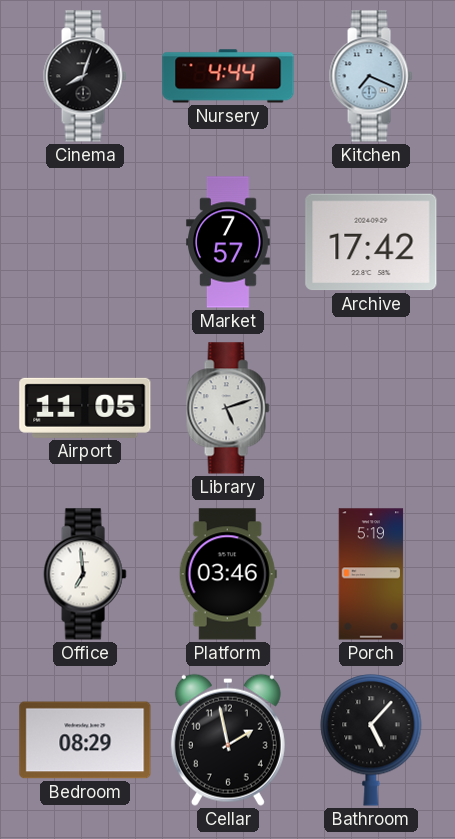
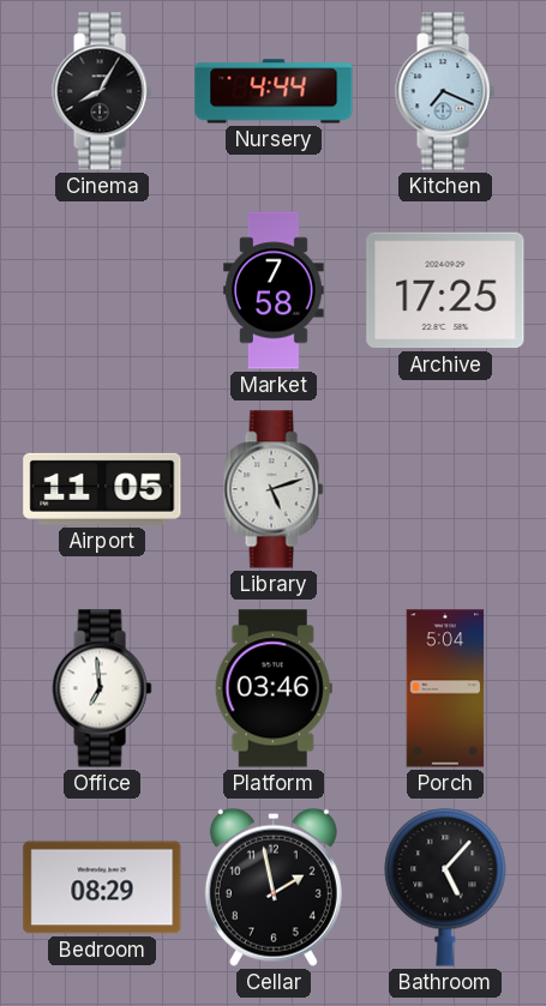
Cinema: 8:03 -> 8:05 (102, 91)
Market: 7:57 -> 7:58 (274, 290)
Archive: 17:42 -> 17:25 (445, 290)
Porch: 5:19 -> 5:04 (445, 688)
